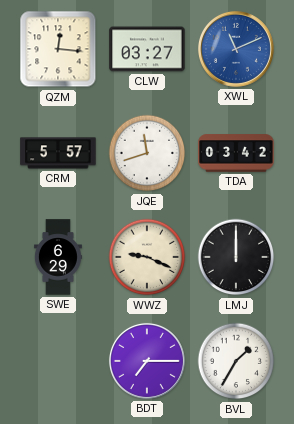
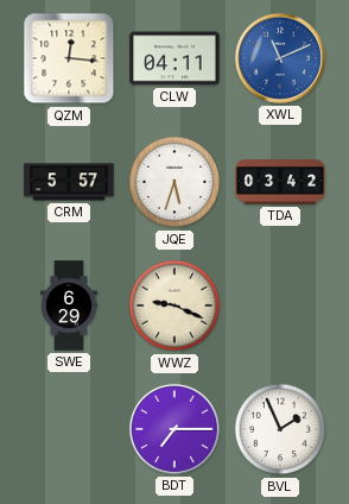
CLW: 03:27 -> 04:11 (174, 58)
JQE: 11:42 -> 5:33 (174, 182)
LMJ: 12:00 -> none (236, 257)
BVL: 1:35 -> 1:56 (280, 429)
